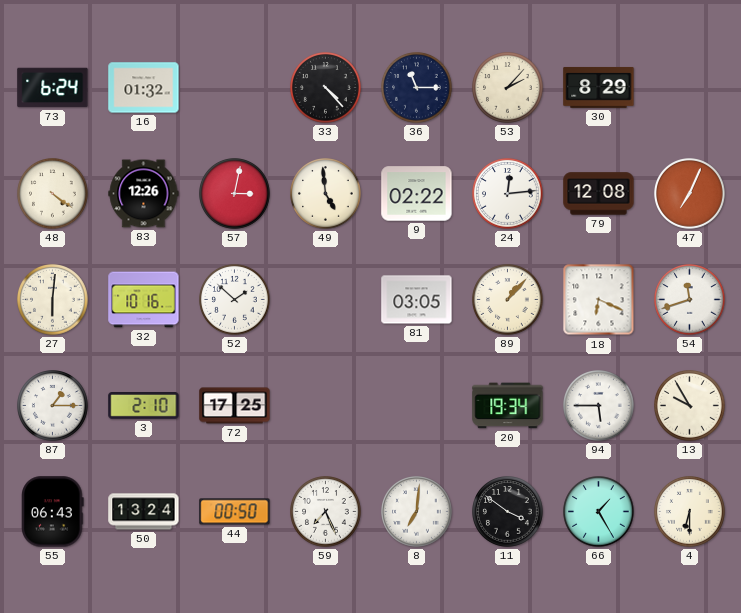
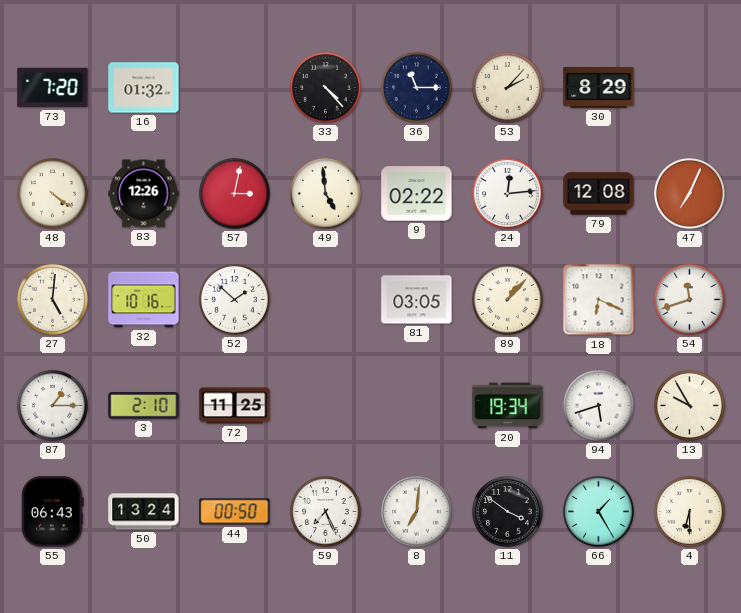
73: 6:24 -> 7:20 (53, 88)
27: 6:01 -> 5:01 (53, 300)
72: 17:25 -> 11:25 (235, 406)
94: 5:45 -> 5:42 (599, 406)
